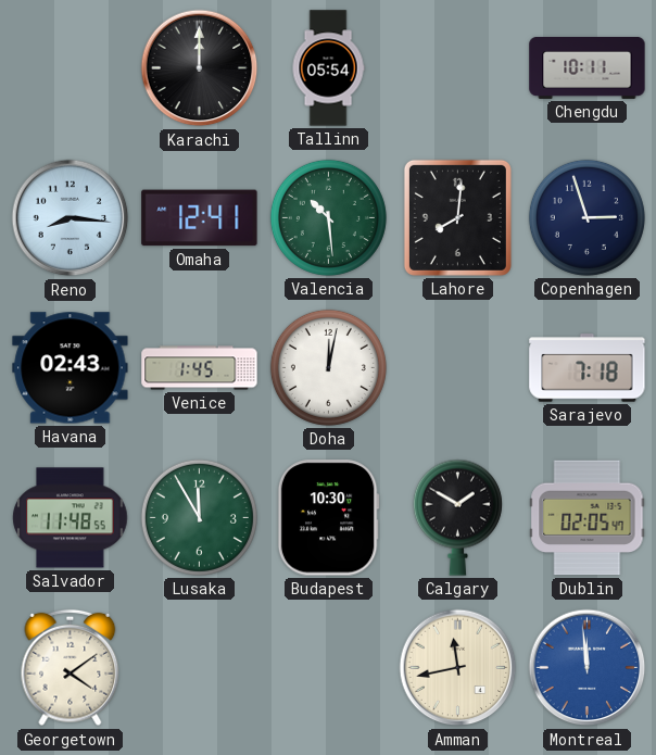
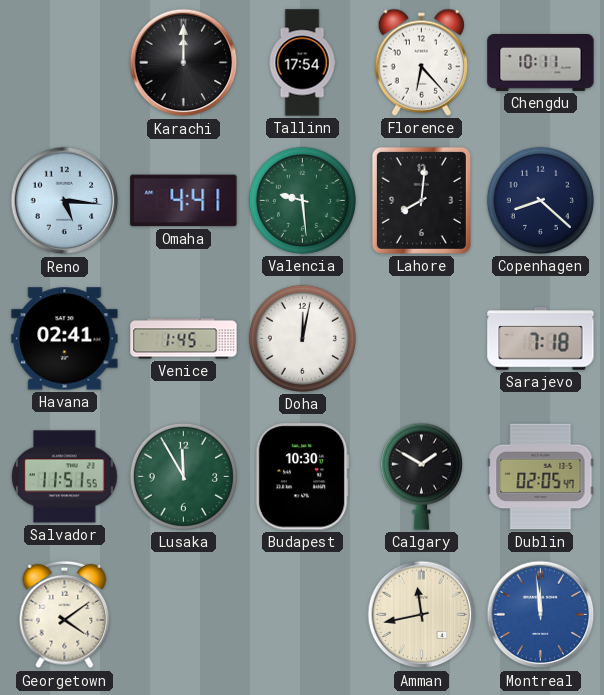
Tallinn: 05:54 -> 17:54 (302, 63)
Florence: none -> 6:23 (421, 62)
Reno: 8:16 -> 5:16 (65, 201)
Omaha: 12:41 -> 4:41 (184, 201)
Valencia: 10:29 -> 9:29 (302, 200)
Copenhagen: 2:57 -> 8:22 (540, 200)
Havana: 02:43 -> 02:41 (65, 339)
Salvador: 11:48 -> 11:51 (65, 477)
